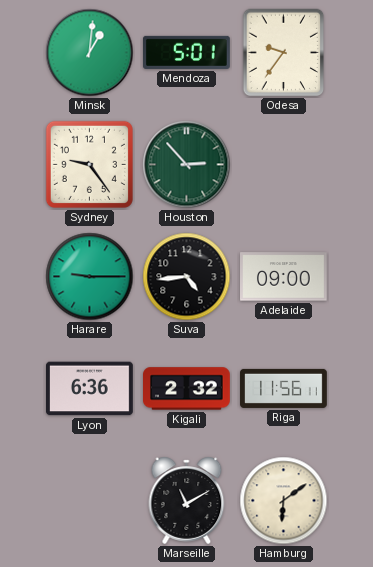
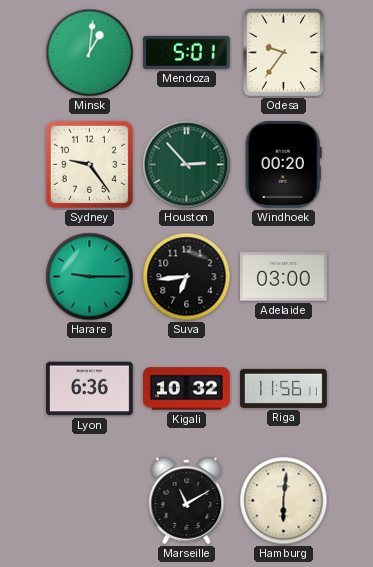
Windhoek: none -> 00:20 (283, 164)
Suva: 4:44 -> 6:44 (187, 277)
Adelaide: 09:00 -> 03:00 (284, 277)
Kigali: 2:32 -> 10:32 (187, 389)
Hamburg: 6:09 -> 6:01 (284, 501)
